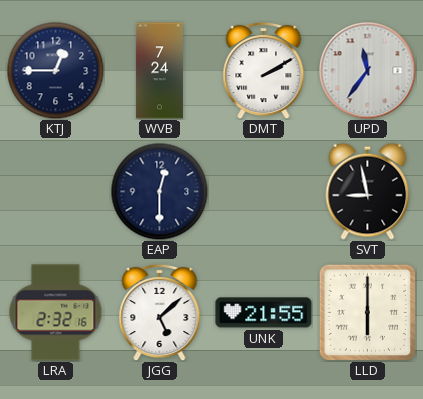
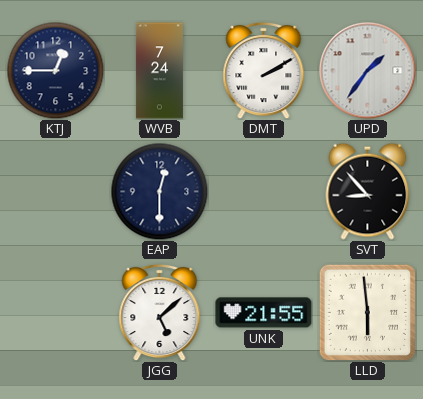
UPD: 11:36 -> 1:36 (368, 71)
SVT: 8:58 -> 8:53 (368, 191)
LRA: 2:32 -> none (56, 313)
LLD: 6:00 -> 5:59 (367, 312)
